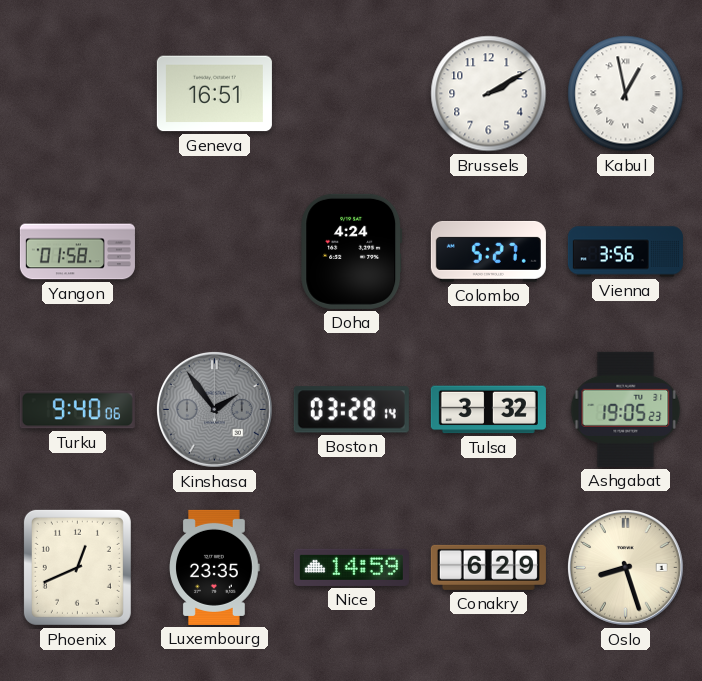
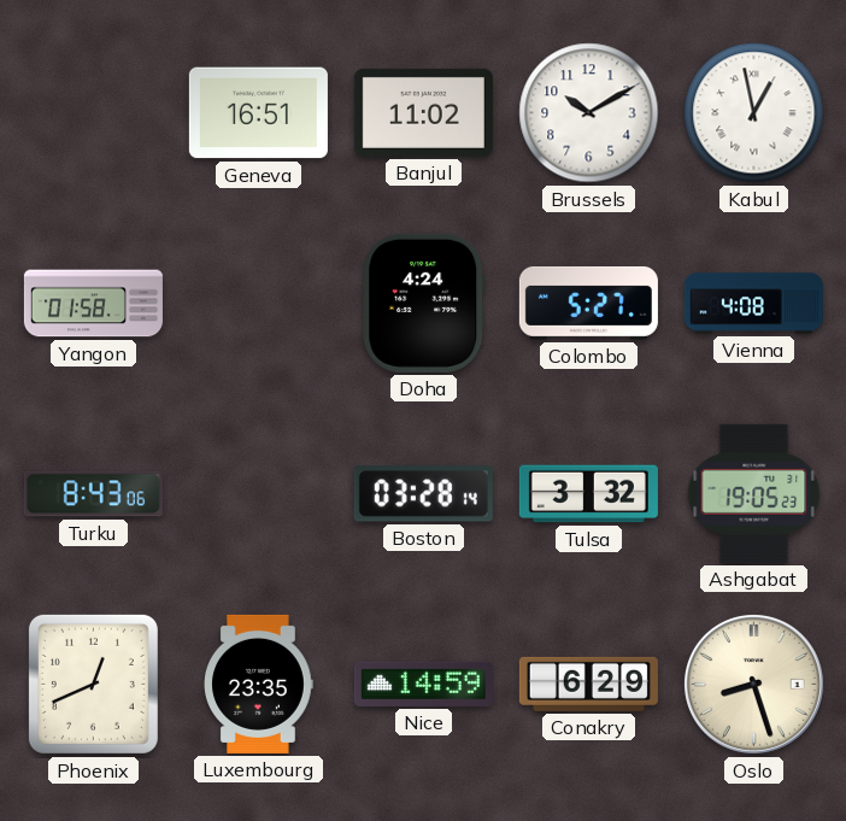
Banjul: none -> 11:02 (423, 112)
Brussels: 2:10 -> 10:10 (589, 113)
Vienna: 3:56 -> 4:08 (753, 304)
Turku: 9:40 -> 8:43 (93, 494)
Kinshasa: 1:54 -> none (214, 409)
